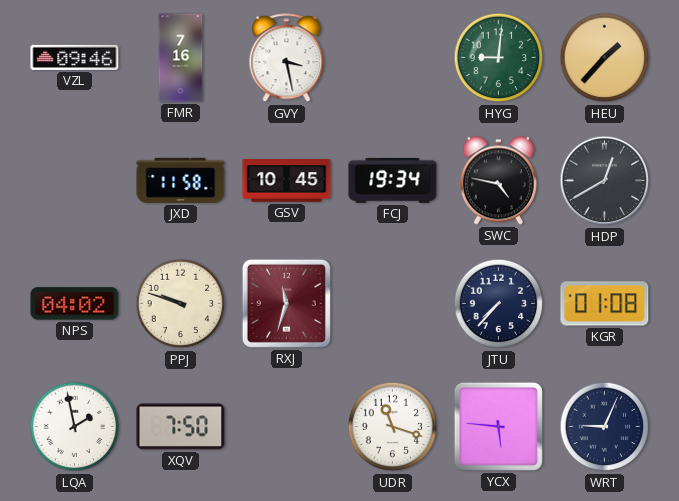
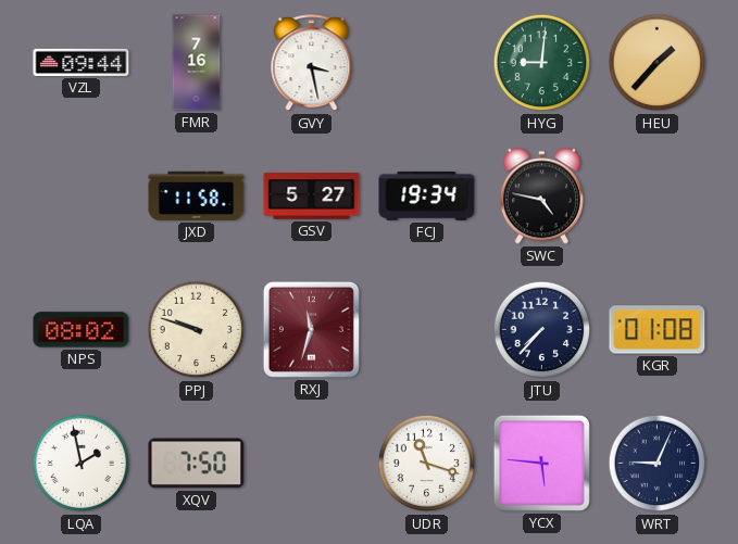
VZL: 09:46 -> 09:44 (82, 62)
GSV: 10:45 -> 5:27 (312, 197)
HDP: 12:40 -> none (605, 181)
NPS: 04:02 -> 08:02 (82, 330)
